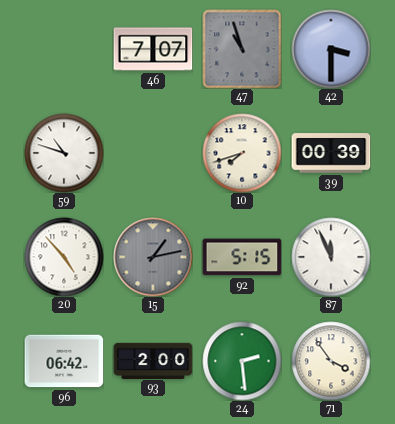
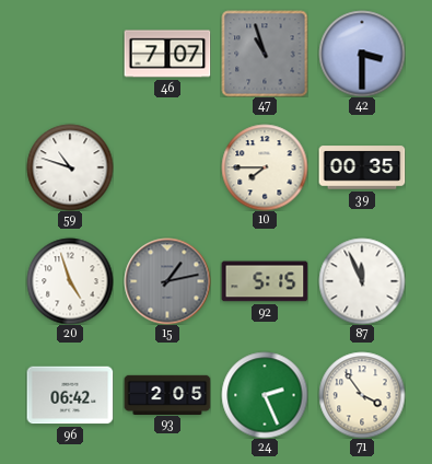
10: 7:42 -> 7:45 (265, 167)
39: 00:39 -> 00:35 (362, 167)
20: 4:53 -> 4:57 (70, 281)
93: 2:00 -> 2:05 (167, 394)
24: 2:29 -> 2:26 (265, 395)
